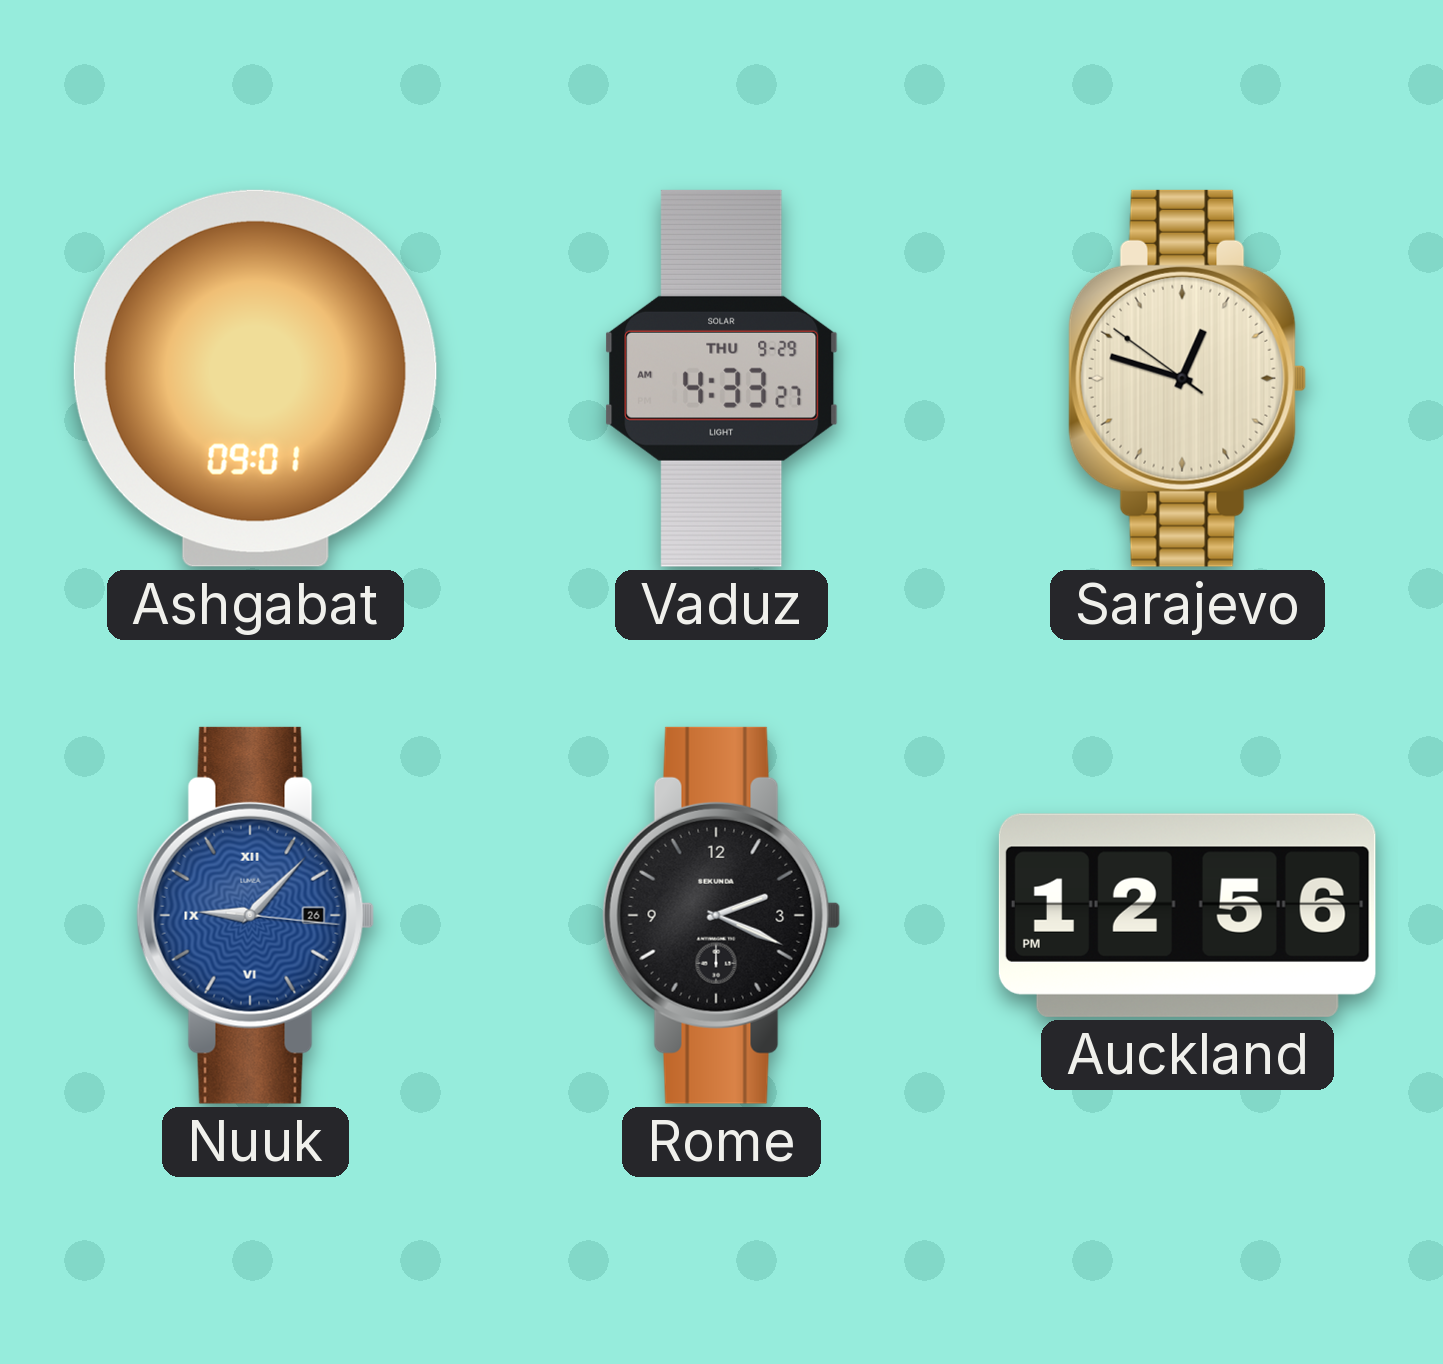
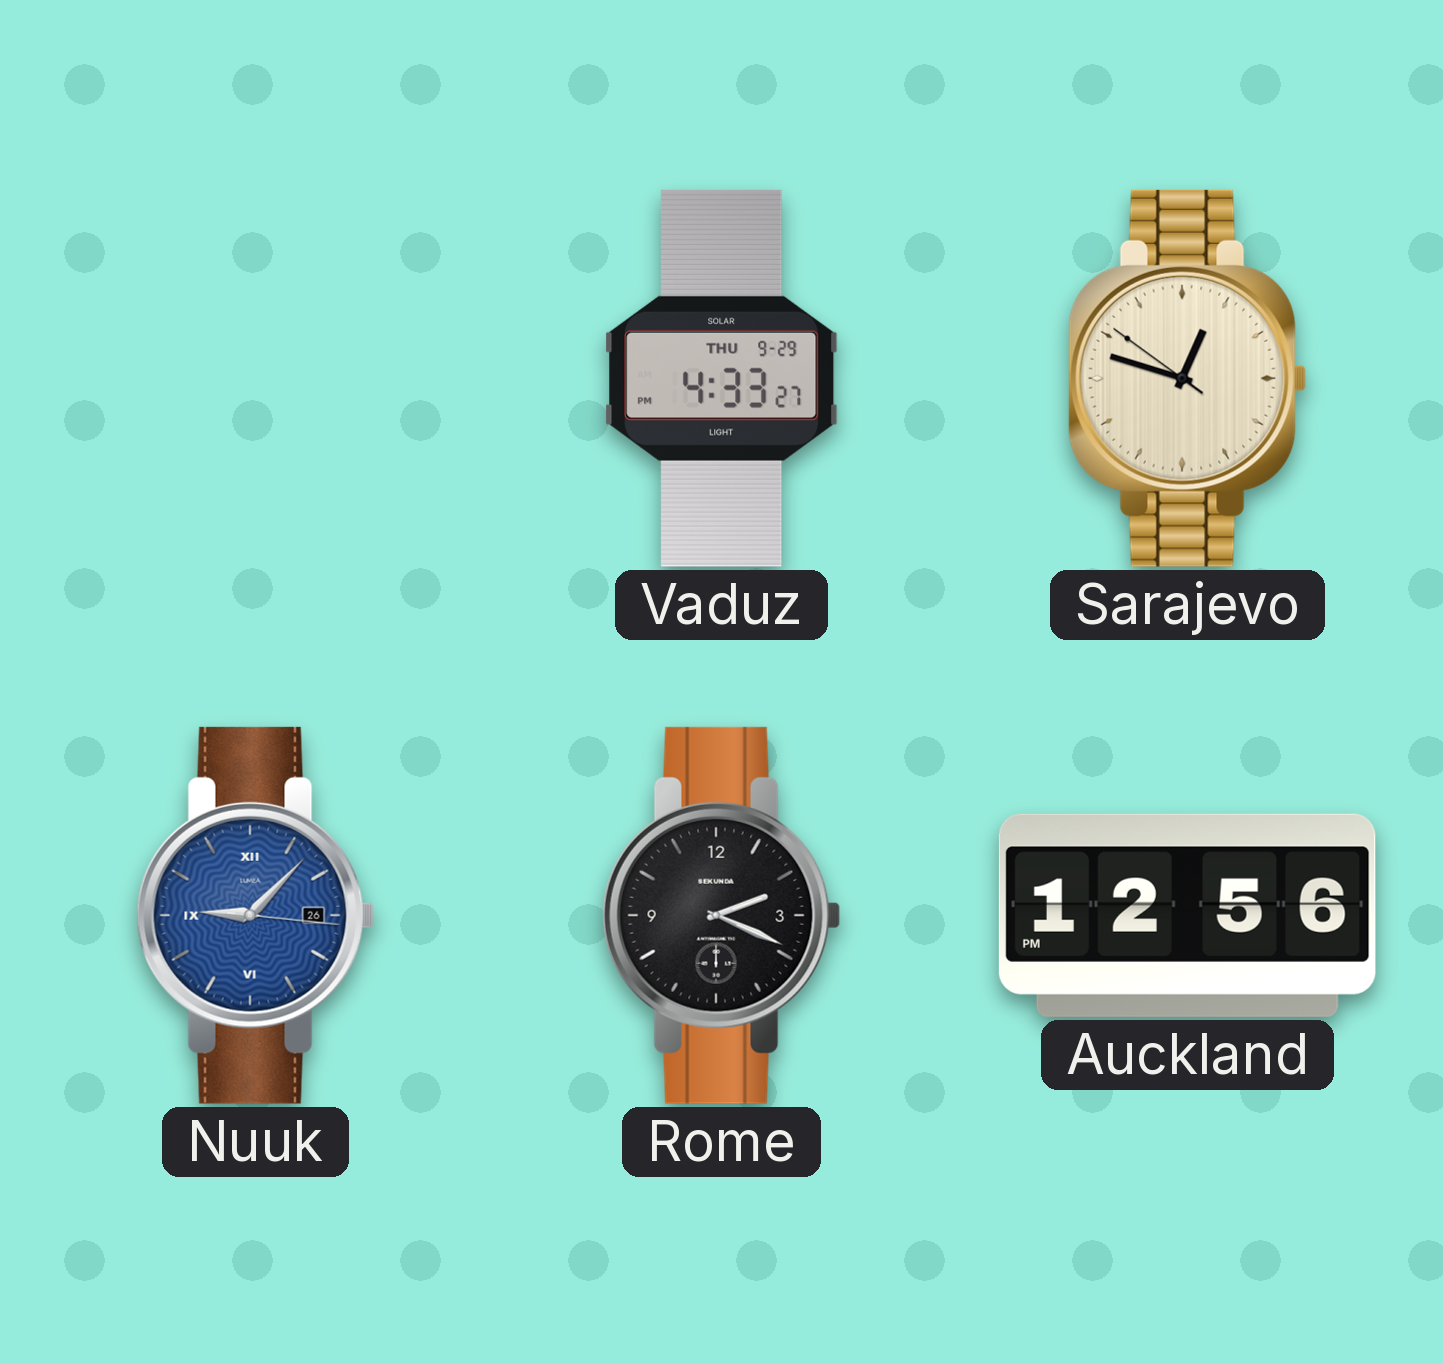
Ashgabat: 09:01 -> none (255, 378)
Vaduz: 4:33:27 AM -> 4:33:27 PM (722, 378)
